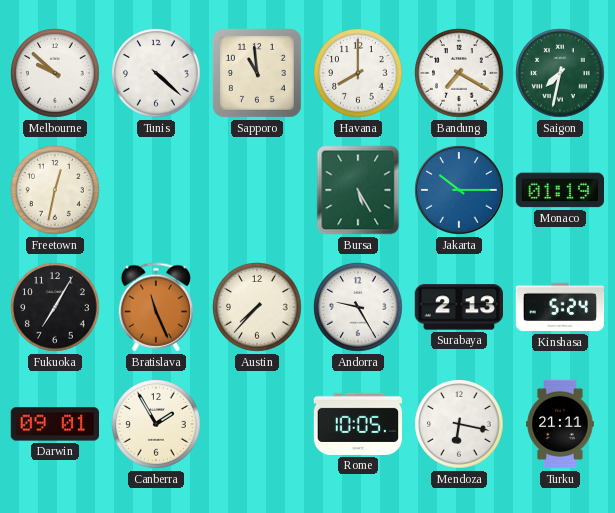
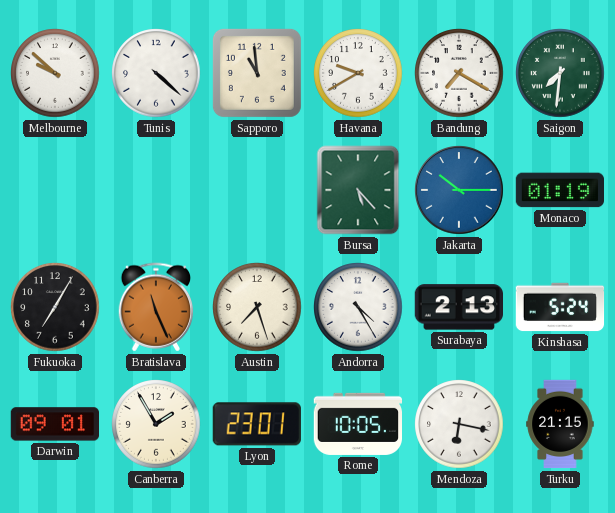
Havana: 8:00 -> 9:40 (358, 73)
Saigon: 7:32 -> 7:31 (560, 73)
Freetown: 12:32 -> none (55, 190)
Bursa: 5:25 -> 5:23 (358, 190)
Austin: 7:37 -> 7:27 (257, 307)
Andorra: 9:25 -> 4:25 (358, 307)
Lyon: none -> 23:01 (257, 424)
Turku: 21:11 -> 21:15 (560, 424)
